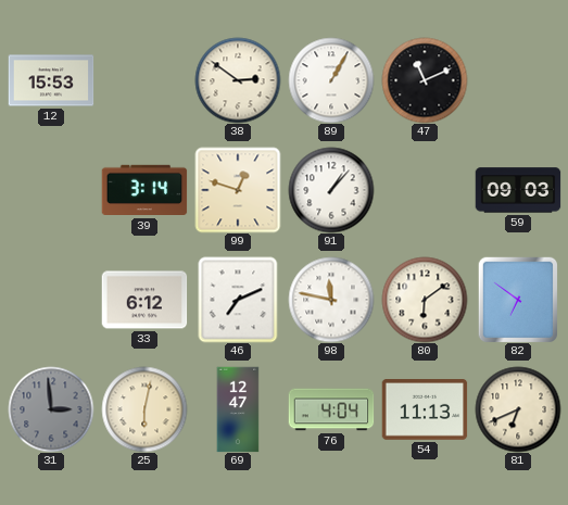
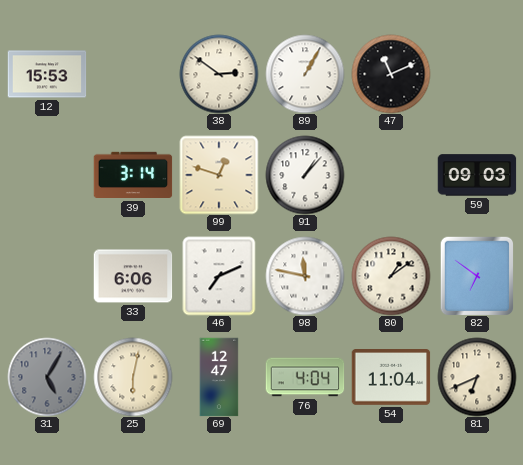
33: 6:12 -> 6:06 (133, 276)
80: 6:09 -> 1:09 (391, 276)
31: 2:59 -> 5:05 (47, 377)
54: 11:13 -> 11:04 (391, 378)
